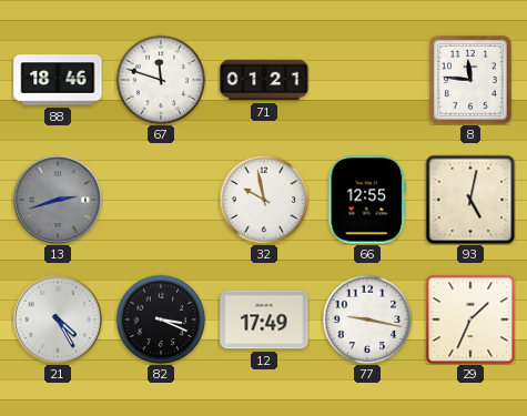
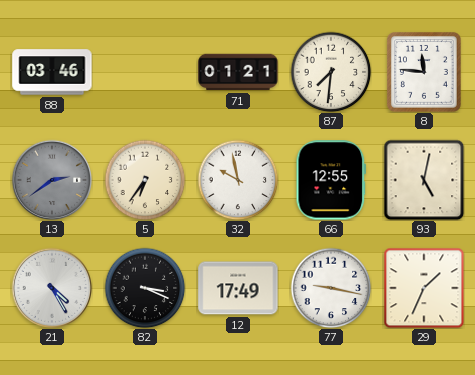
88: 18:46 -> 03:46 (52, 72)
67: 11:48 -> none (161, 80)
87: none -> 7:31 (331, 72)
13: 2:42 -> 2:39 (52, 180)
5: none -> 6:36 (145, 180)
